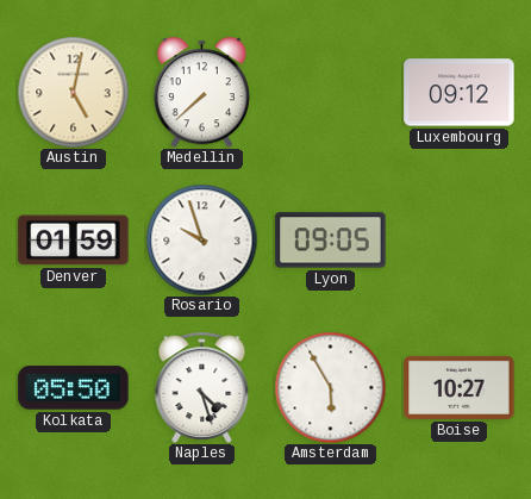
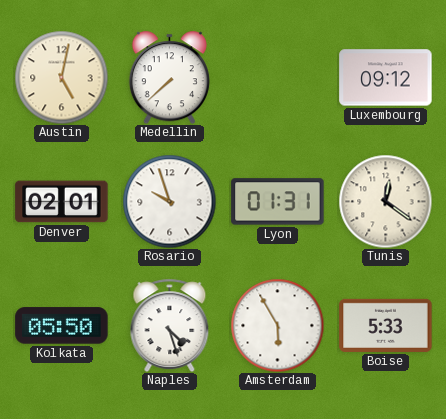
Denver: 01:59 -> 02:01 (62, 202)
Lyon: 09:05 -> 01:31 (278, 202)
Tunis: none -> 12:21 (385, 201)
Boise: 10:27 -> 5:33 (386, 325)
